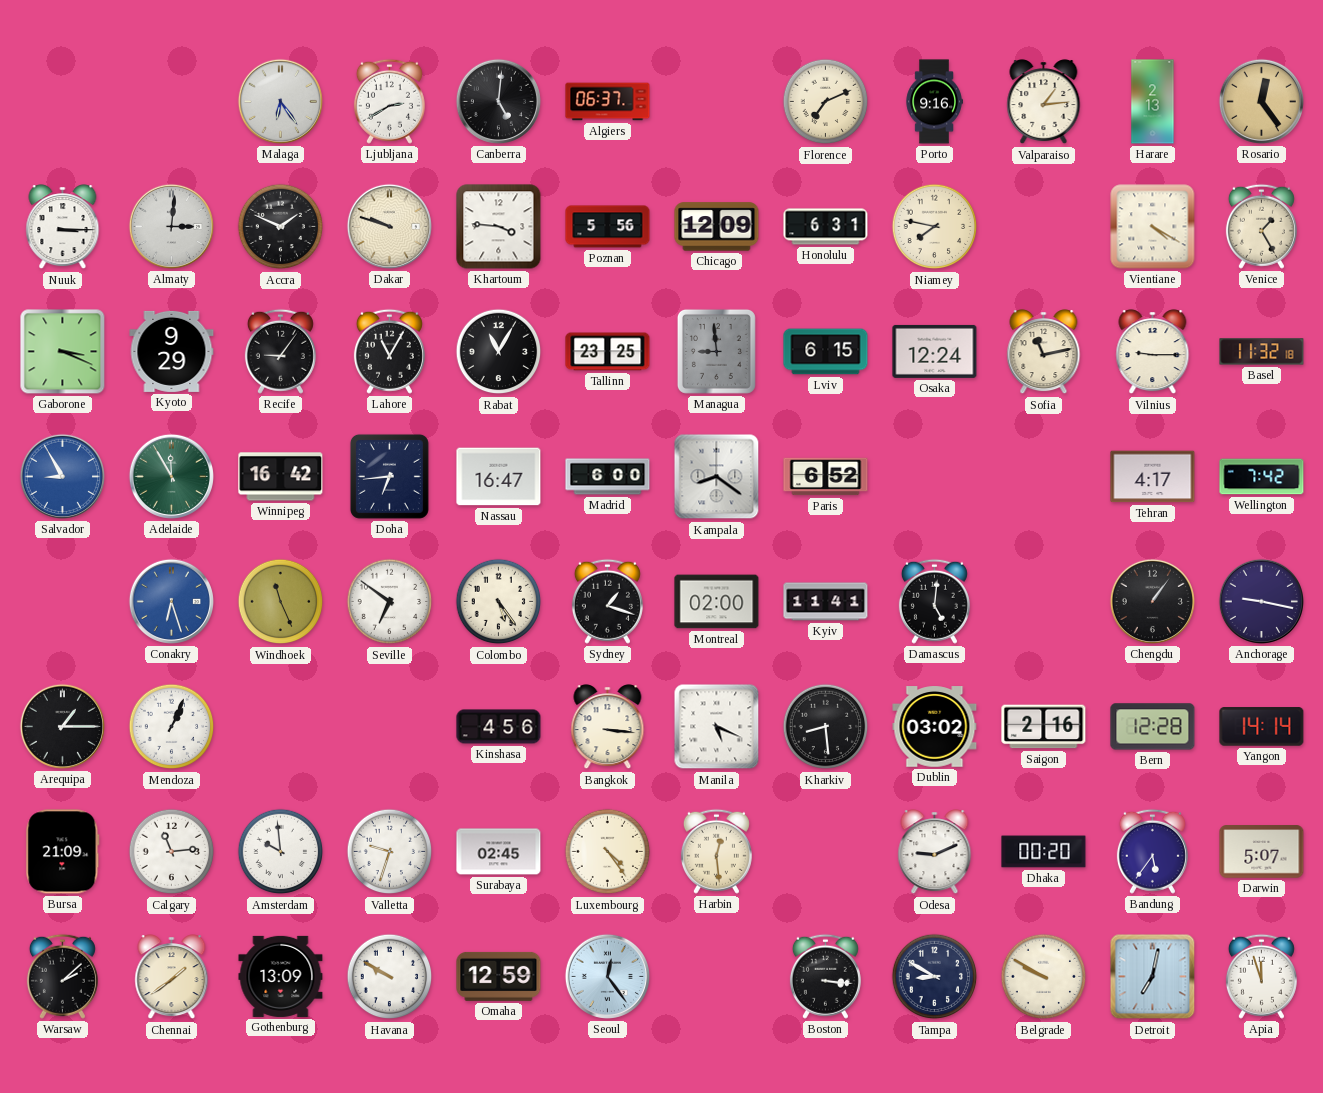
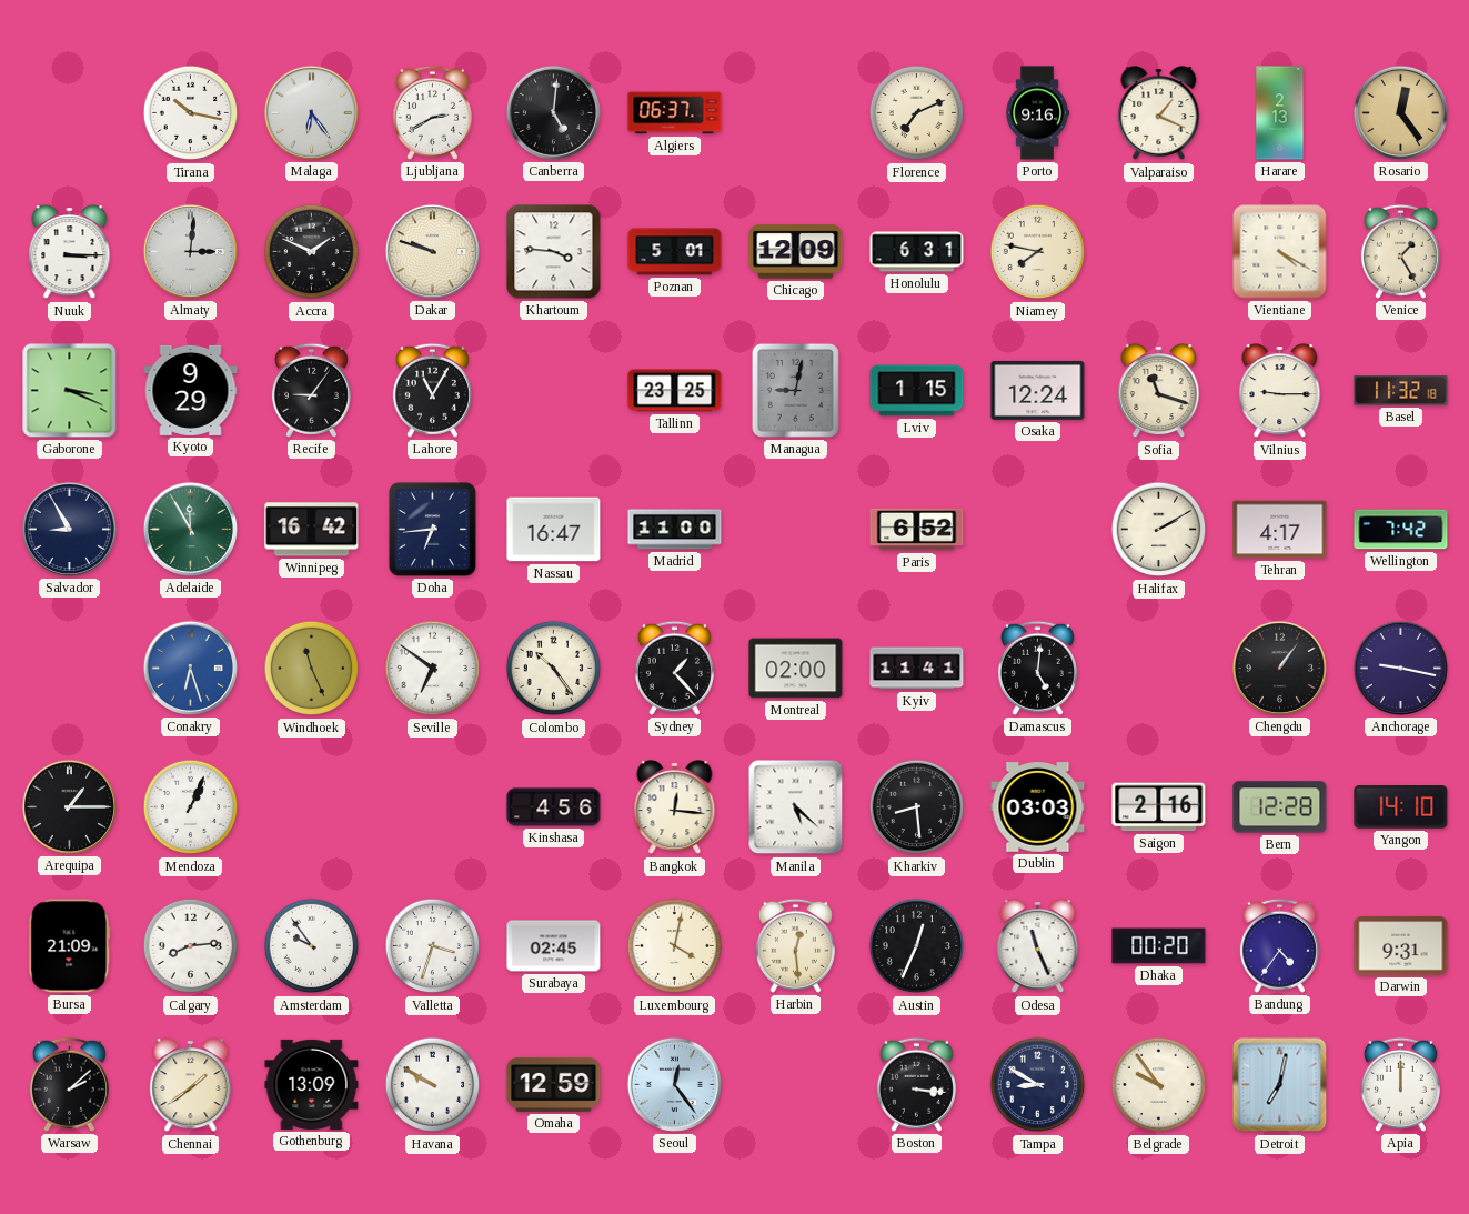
Tirana: none -> 10:17 (191, 113)
Valparaiso: 1:14 -> 1:19 (1159, 113)
Poznan: 5:56 -> 5:01 (675, 252)
Rabat: 11:05 -> none (499, 352)
Managua: 8:59 -> 9:02 (795, 390)
Lviv: 6:15 -> 1:15 (917, 391)
Sofia: 11:13 -> 11:18 (1159, 391)
Salvador dial: blue -> navy (69, 529)
Madrid: 6:00 -> 11:00 (675, 530)
Kampala: 8:21 -> none (717, 477)
Halifax: none -> 2:10 (1159, 530)
Colombo: 5:24 -> 10:24 (554, 669)
Sydney: 1:18 -> 1:23 (674, 668)
Bangkok: 3:16 -> 12:16 (675, 807)
Manila: 5:19 -> 5:22 (796, 807)
Dublin: 03:02 -> 03:03 (1038, 807)
Yangon: 14:14 -> 14:10 (1401, 807)
Calgary: 11:14 -> 8:14 (191, 946)
Amsterdam: 9:59 -> 9:54 (312, 946)
Valletta: 9:33 -> 3:33 (433, 946)
Luxembourg: 4:24 -> 4:02 (675, 946)
Austin: none -> 12:34 (917, 946)
Odesa: 9:11 -> 11:26 (1038, 946)
Bandung: 5:36 -> 4:36 (1279, 945)
Darwin: 5:07 -> 9:31 (1401, 946)
Belgrade: 9:50 -> 9:54 (1159, 1085)
Apia: 11:57 -> 12:00 (1400, 1084)
